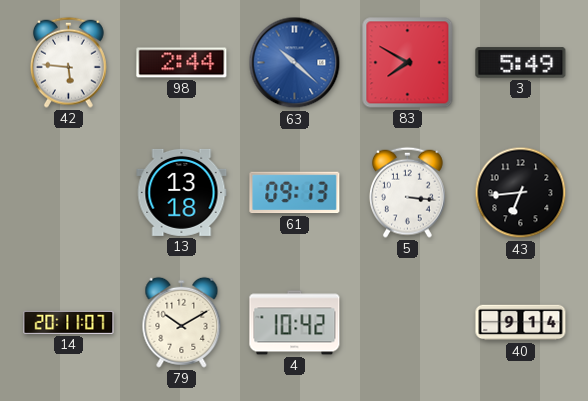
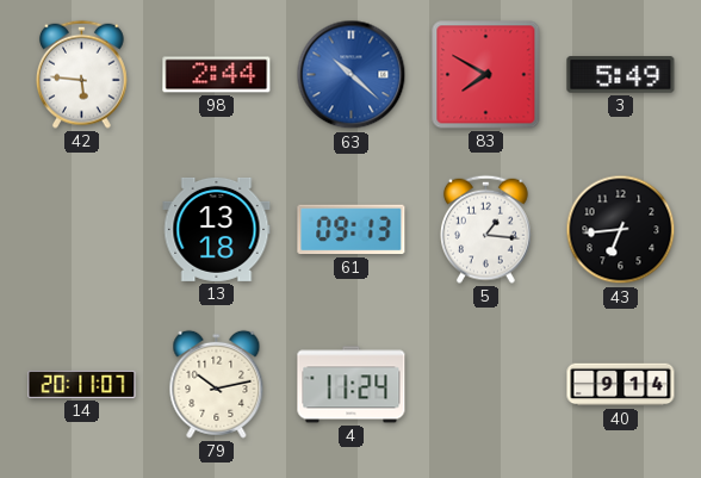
5: 3:16 -> 1:16 (485, 229)
79: 10:10 -> 10:13 (217, 384)
4: 10:42 -> 11:24 (352, 385)
